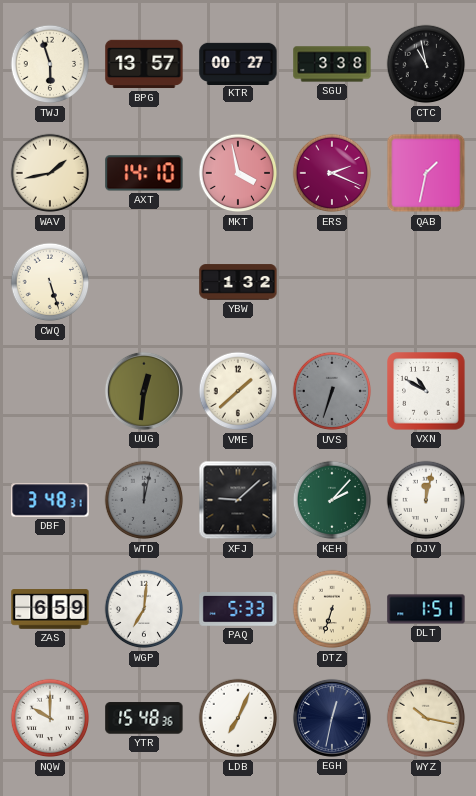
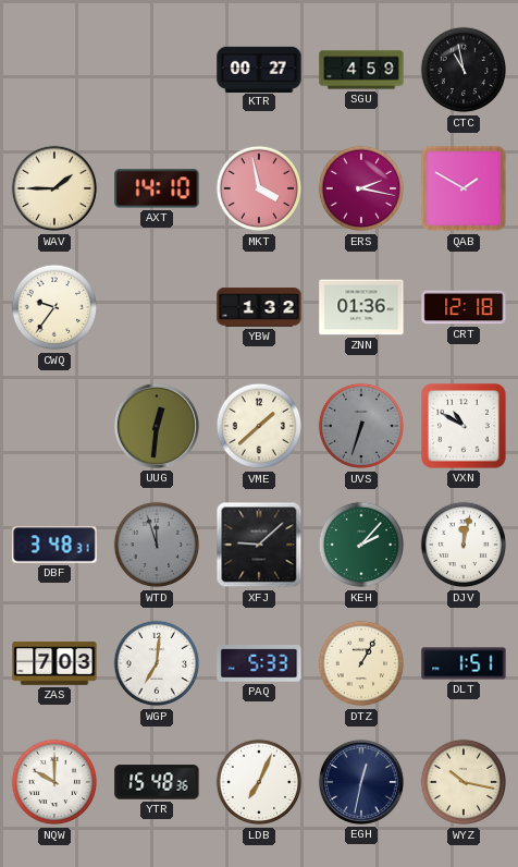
TWJ: 5:57 -> none (50, 64)
BPG: 13:57 -> none (144, 64)
SGU: 3:38 -> 4:59 (361, 70)
WAV: 1:43 -> 1:45 (54, 188)
ERS: 2:19 -> 2:17 (361, 188)
QAB: 1:32 -> 1:50 (464, 188)
CWQ: 5:27 -> 9:36 (54, 307)
ZNN: none -> 01:36 (361, 307)
CRT: none -> 12:18 (464, 307)
WTD: 12:02 -> 11:57 (157, 545)
ZAS: 6:59 -> 7:03 (54, 663)
DTZ: 6:33 -> 1:05 (361, 663)
